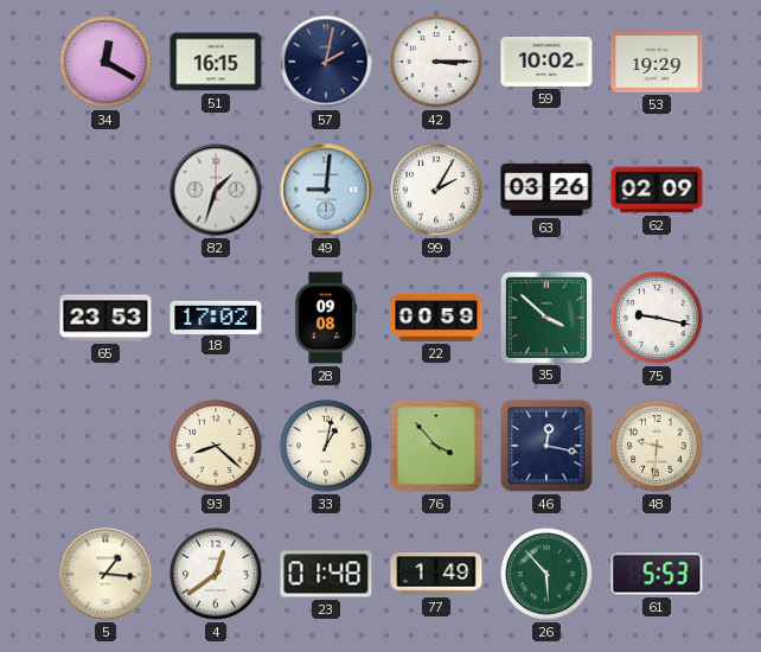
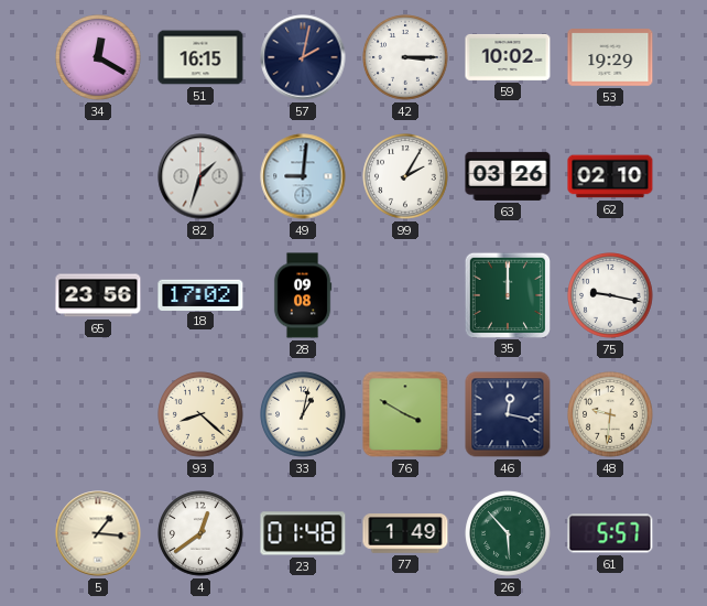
62: 02:09 -> 02:10 (610, 176)
65: 23:53 -> 23:56 (98, 295)
22: 00:59 -> none (436, 318)
35: 3:52 -> 12:00 (507, 294)
76: 3:53 -> 3:50 (405, 414)
61: 5:53 -> 5:57 (610, 533)
